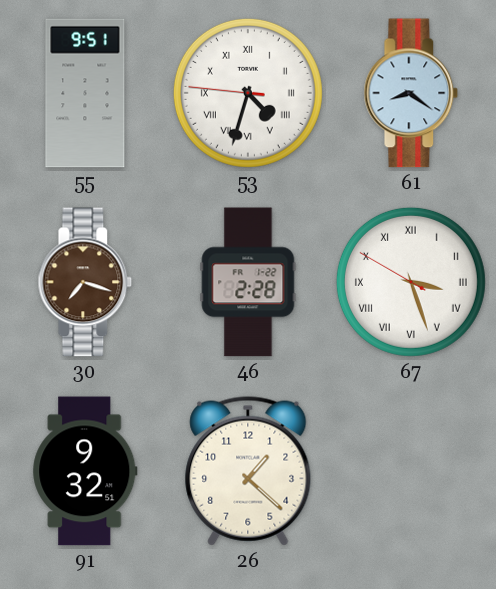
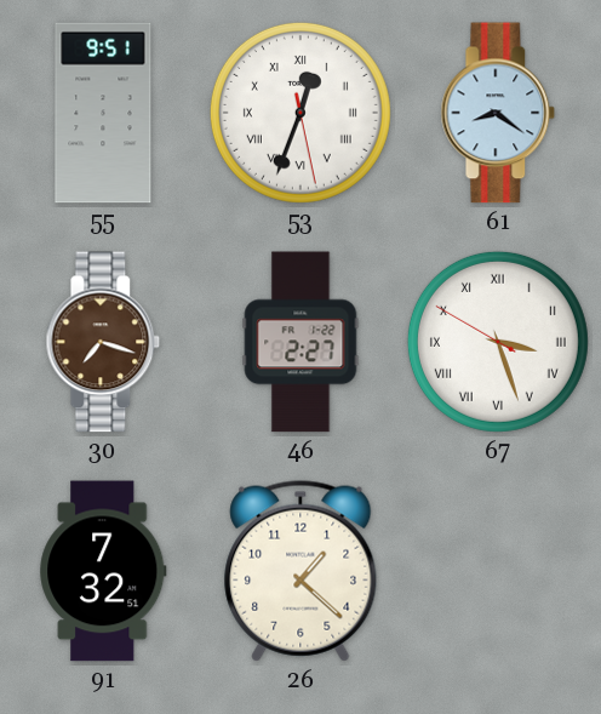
53: 4:32 -> 12:33 (300, 113)
46: 2:28 -> 2:27 (300, 342)
91: 9:32 -> 7:32 (103, 571)
